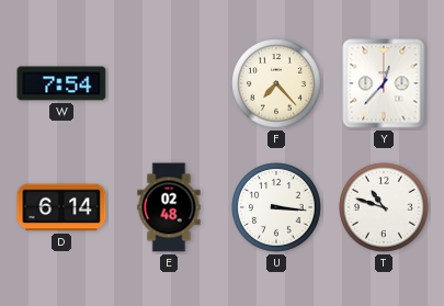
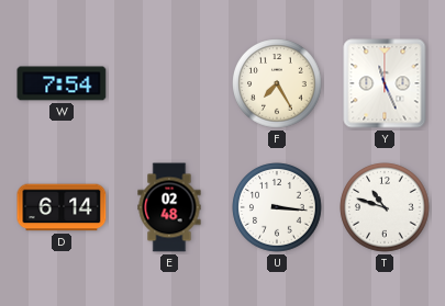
F: 7:23 -> 7:25 (277, 83)
Y: 12:37 -> 11:26 (385, 83)
